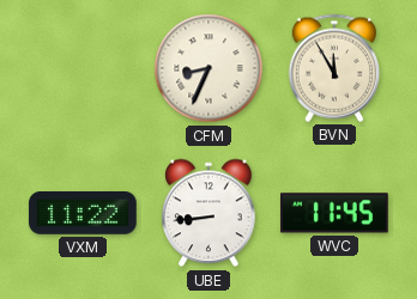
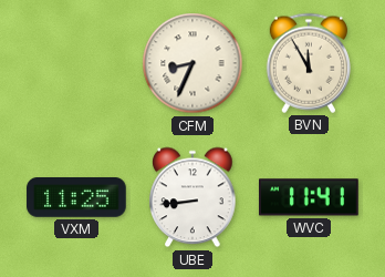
VXM: 11:22 -> 11:25 (76, 198)
WVC: 11:45 -> 11:41 (310, 197)
